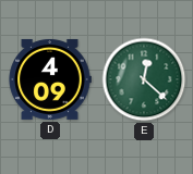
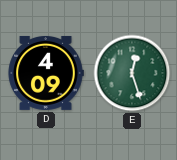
E: 12:22 -> 12:27 (132, 73)
